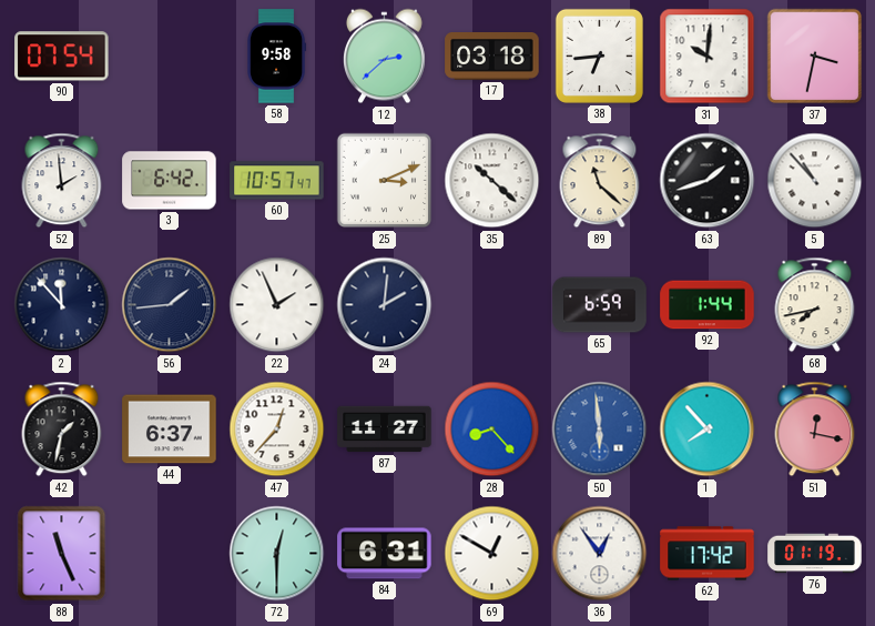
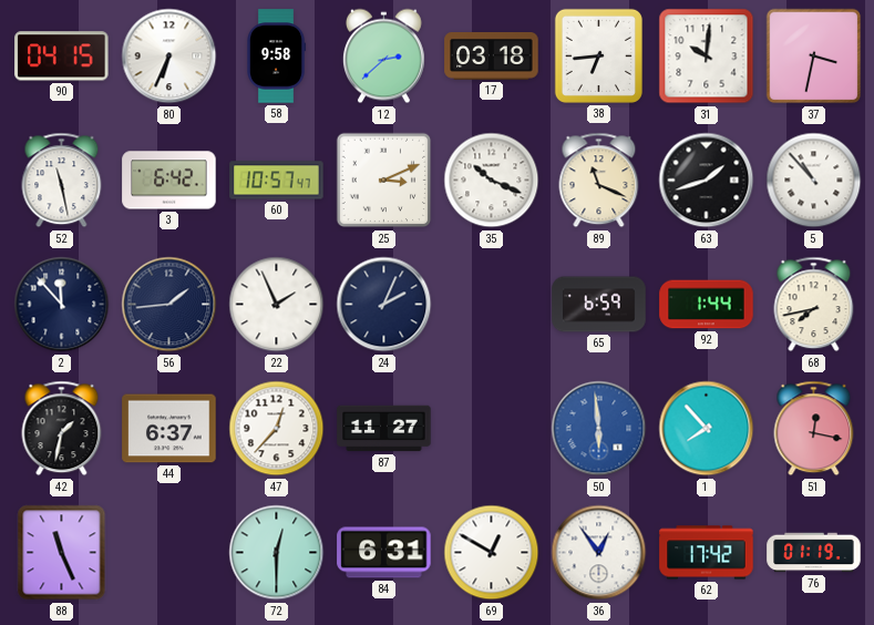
90: 07:54 -> 04:15 (62, 57)
80: none -> 6:34 (169, 57)
52: 1:59 -> 11:28 (62, 181)
35: 10:22 -> 10:19 (492, 181)
89: 11:22 -> 11:19 (599, 181)
24: 2:01 -> 2:04 (384, 305)
28: 8:23 -> none (492, 430)
